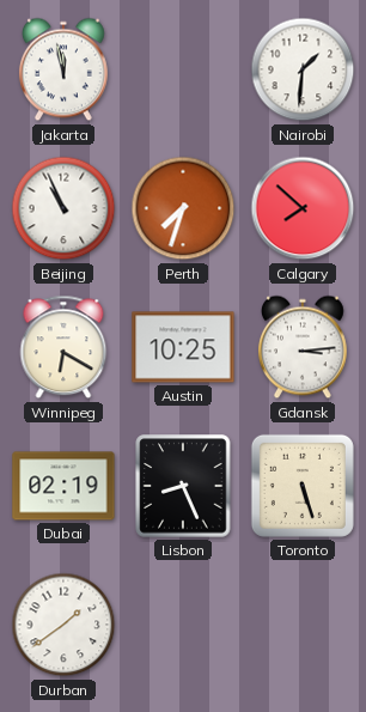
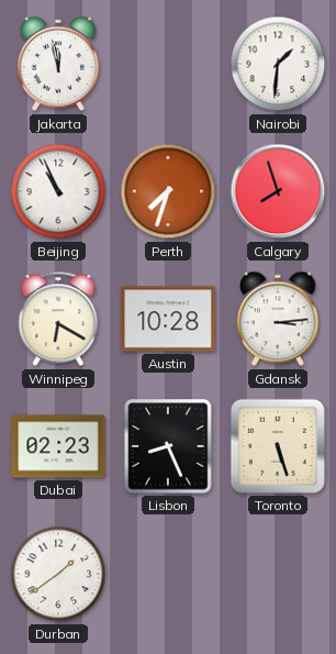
Calgary: 7:52 -> 7:57 (278, 191)
Austin: 10:25 -> 10:28 (168, 319)
Dubai: 02:19 -> 02:23 (58, 446)
